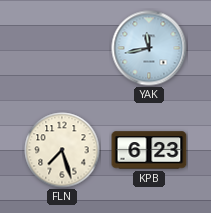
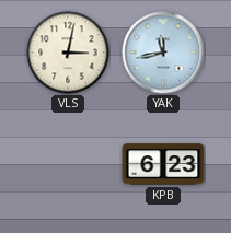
VLS: none -> 3:02 (68, 53)
FLN: 7:27 -> none (62, 150)
